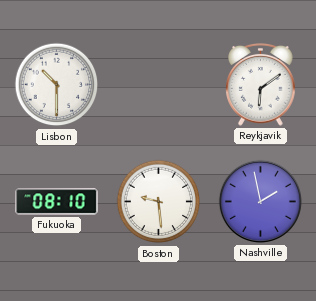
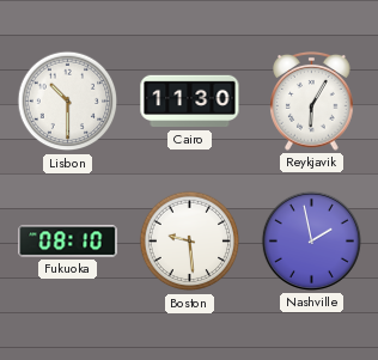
Cairo: none -> 11:30 (190, 102)
Reykjavik: 6:09 -> 6:05 (312, 102)
